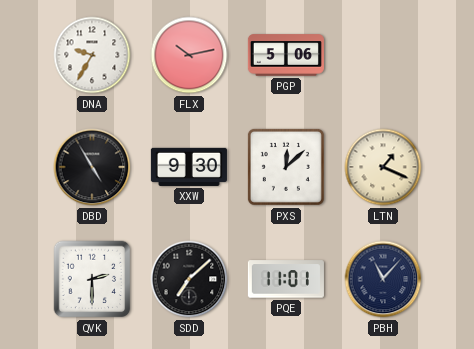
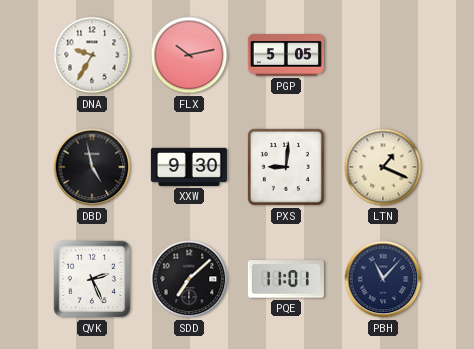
PGP: 5:06 -> 5:05 (286, 55)
DBD: 4:55 -> 4:58 (92, 167)
PXS: 12:08 -> 9:01 (286, 167)
QVK: 2:30 -> 2:26 (92, 279)
